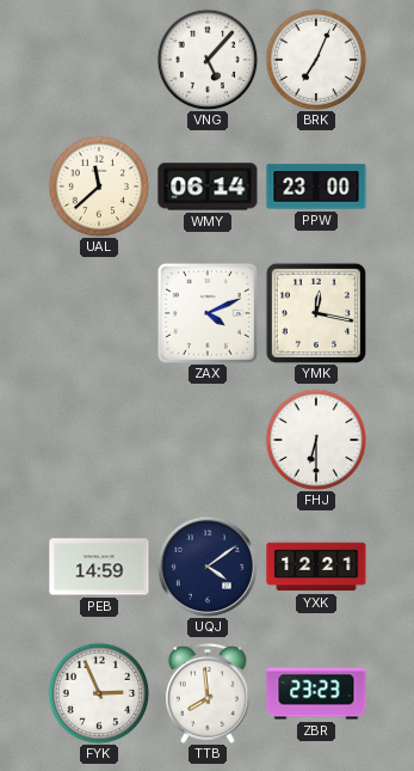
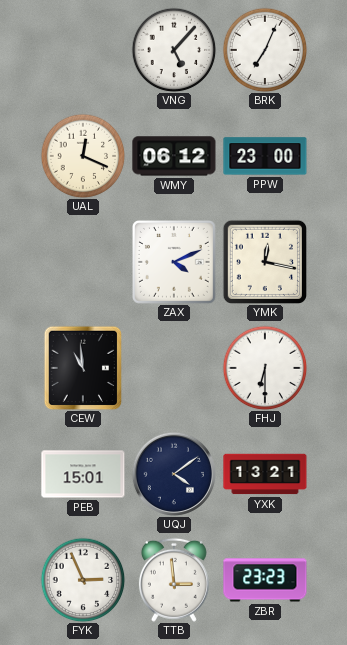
UAL: 11:38 -> 12:19 (83, 156)
WMY: 06:14 -> 06:12 (174, 156)
CEW: none -> 10:59 (83, 368)
PEB: 14:59 -> 15:01 (83, 474)
YXK: 12:21 -> 13:21 (265, 474)
TTB: 7:59 -> 2:59 (174, 580)
